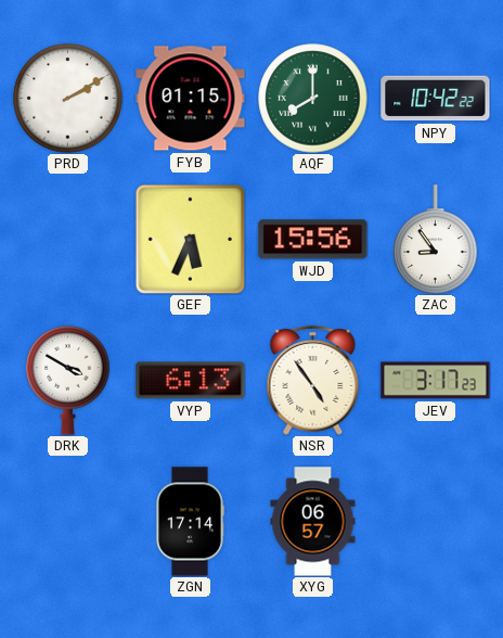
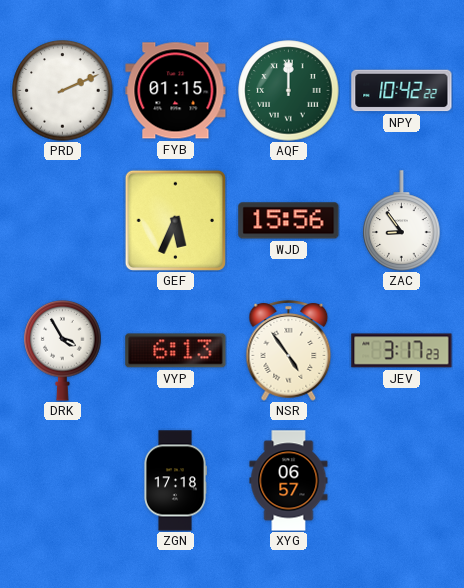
PRD: 2:10 -> 2:11 (63, 91)
AQF: 8:00 -> 12:00 (289, 91)
DRK: 3:50 -> 3:55 (63, 351)
ZGN: 17:14 -> 17:18 (176, 481)
